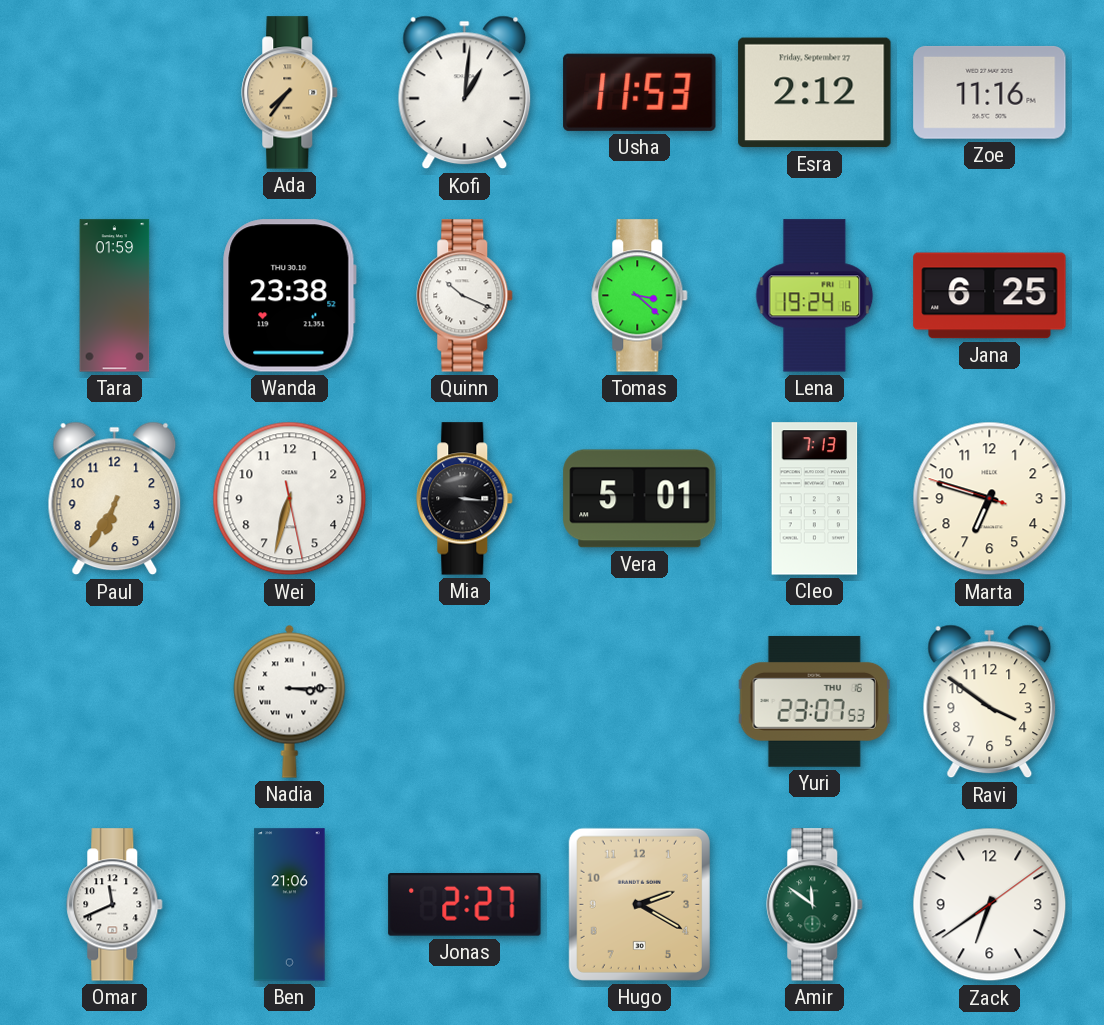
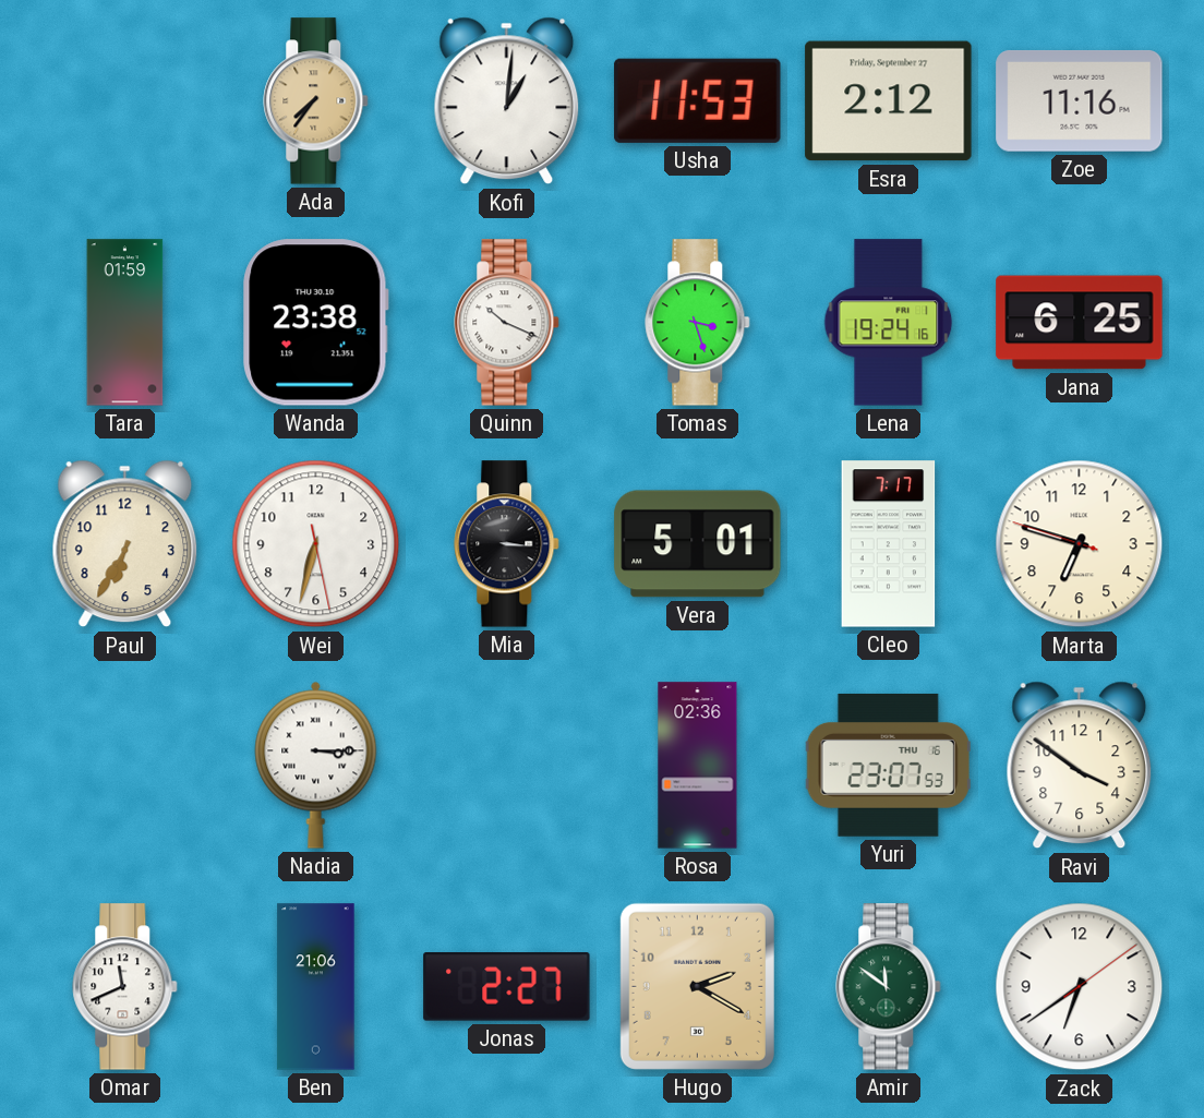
Tomas: 3:22 -> 3:27 (698, 323)
Cleo: 7:13 -> 7:17 (889, 544)
Rosa: none -> 02:36 (698, 766)
